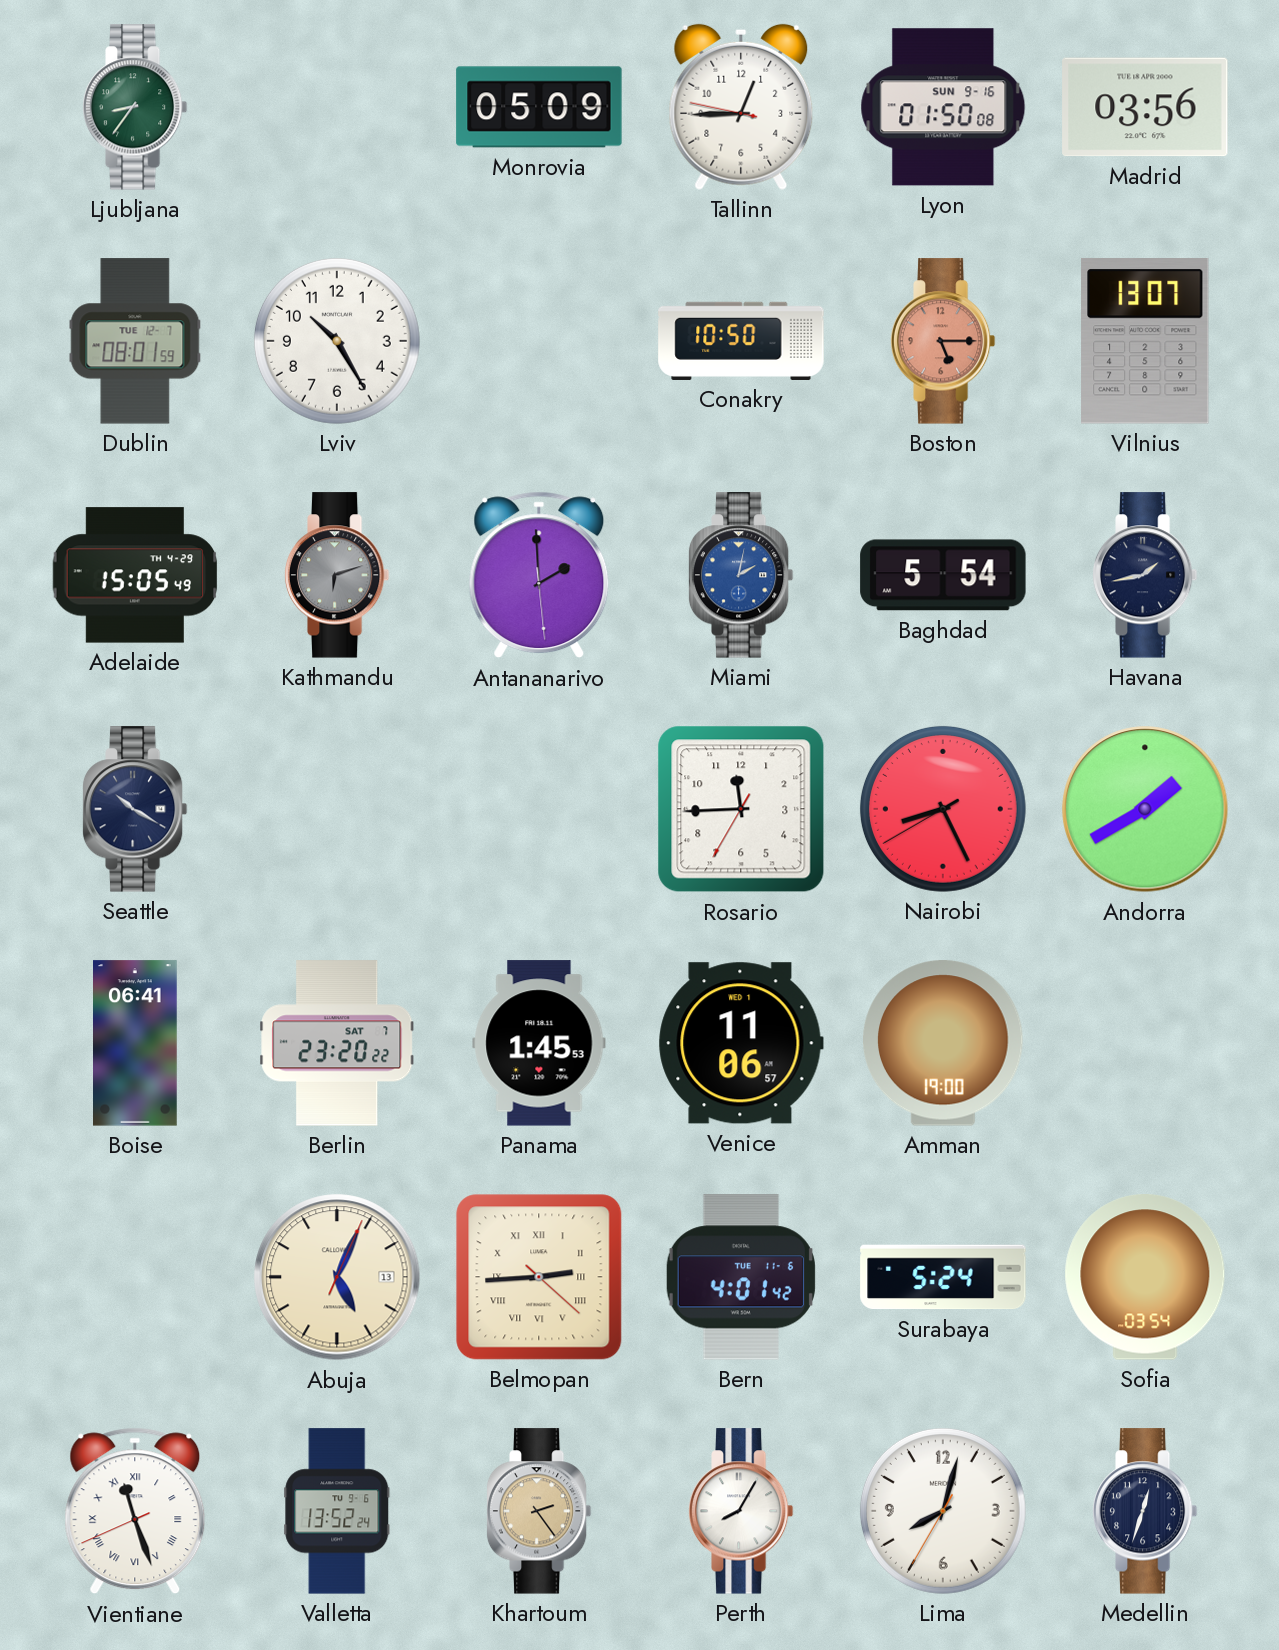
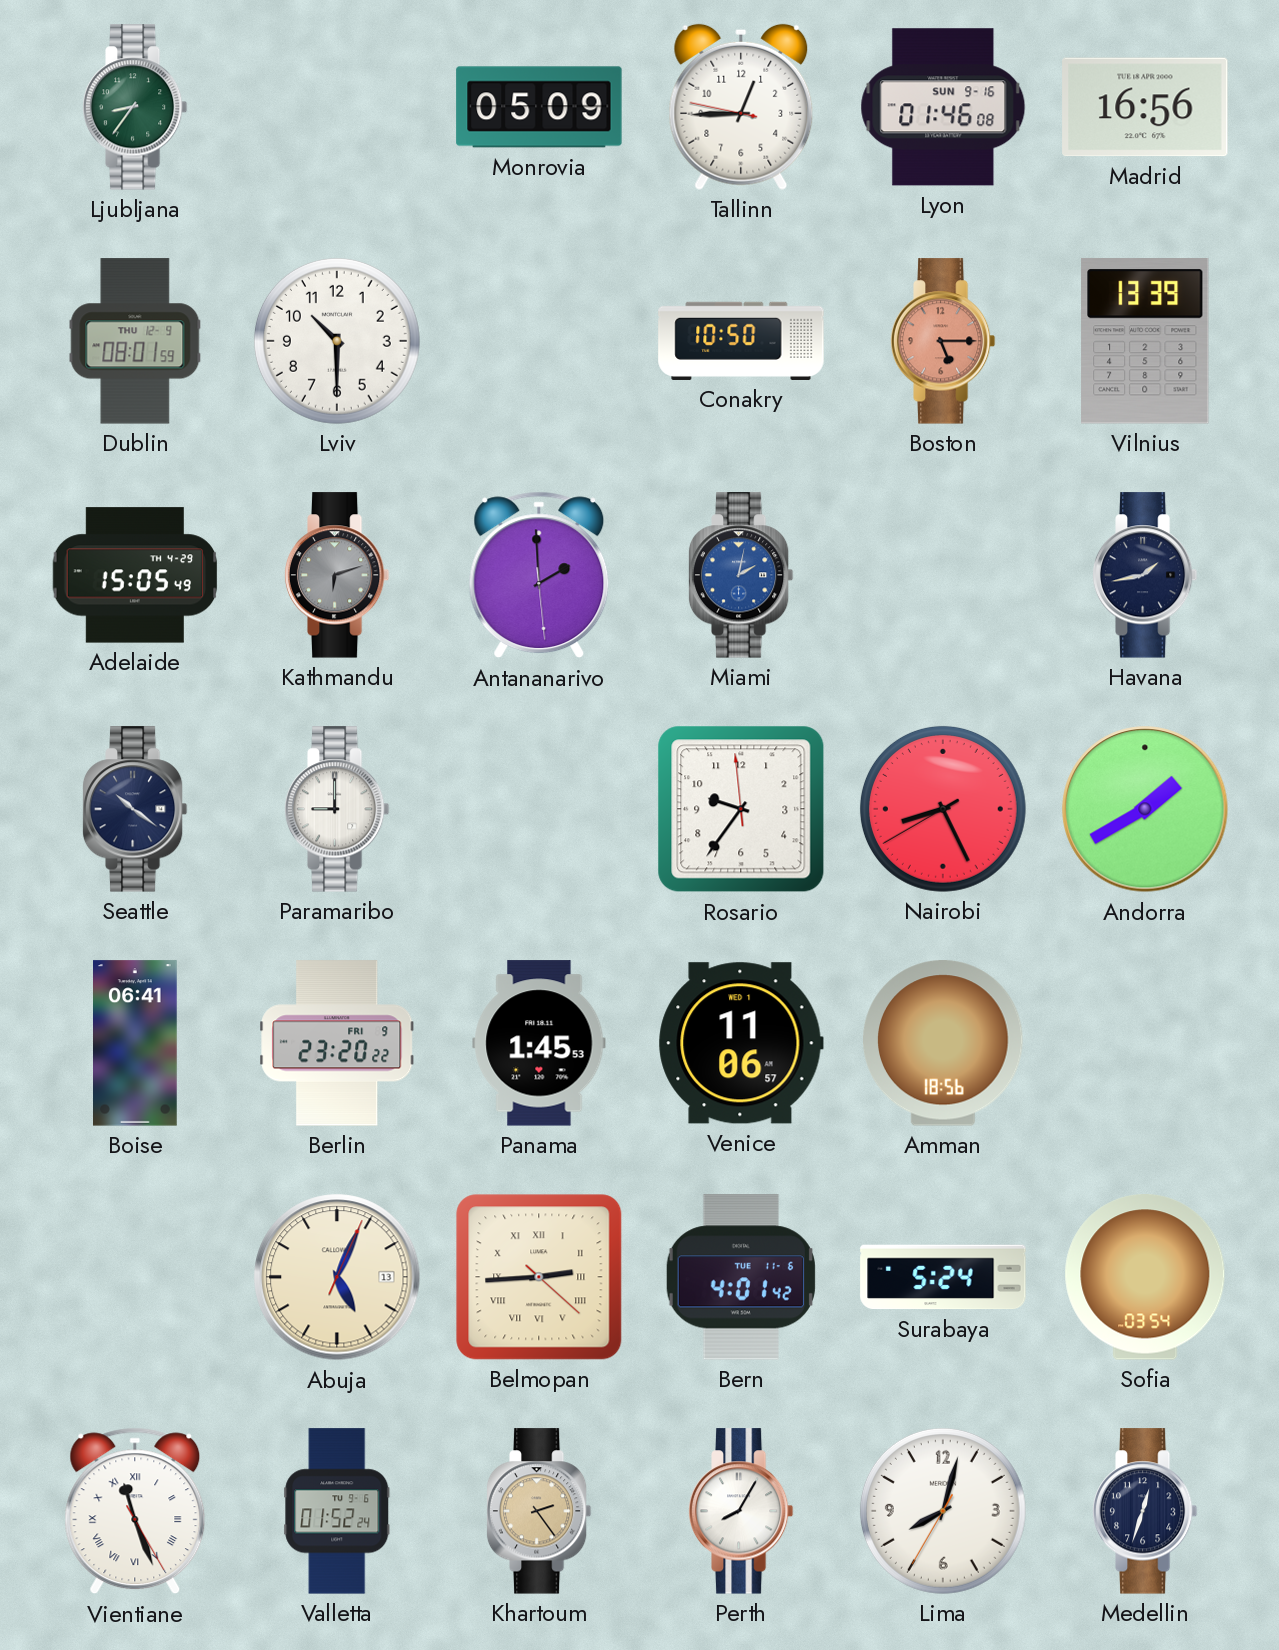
Lyon: 01:50 -> 01:46 (943, 107)
Madrid: 03:56 -> 16:56 (1145, 107)
Dublin date: TUE 12-7 -> THU 12-9 (135, 341)
Lviv: 10:25 -> 10:30 (337, 341)
Vilnius: 13:07 -> 13:39 (1145, 342)
Baghdad: 5:54 -> none (943, 575)
Seattle: 10:20 -> 10:21 (135, 809)
Paramaribo: none -> 9:00 (337, 809)
Rosario: 11:44 -> 9:35 (741, 809)
Berlin date: SAT 7 -> FRI 9 (337, 1043)
Amman: 19:00 -> 18:56 (943, 1043)
Vientiane: 11:26:41 -> 11:26:25 (135, 1511)
Valletta: 13:52 -> 01:52 (337, 1511)
